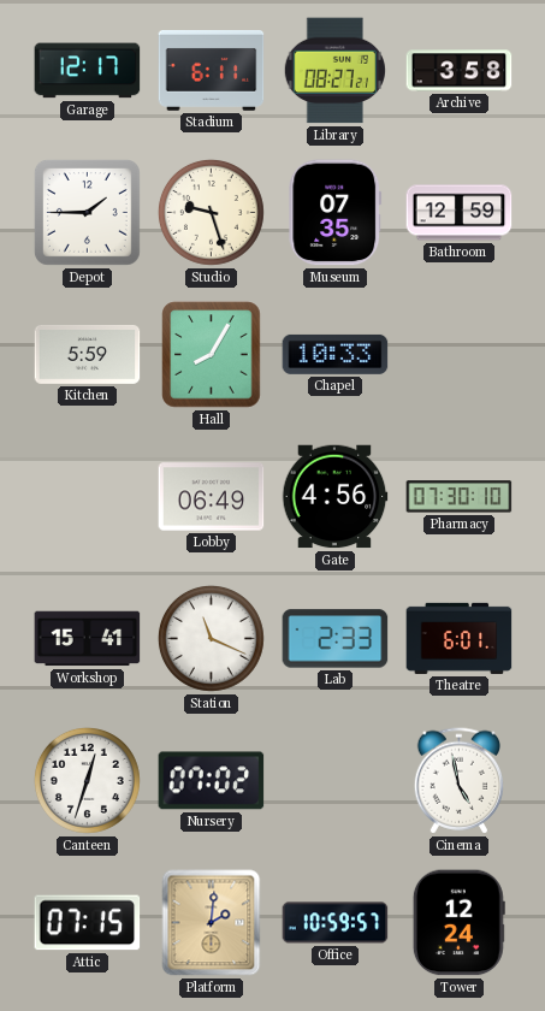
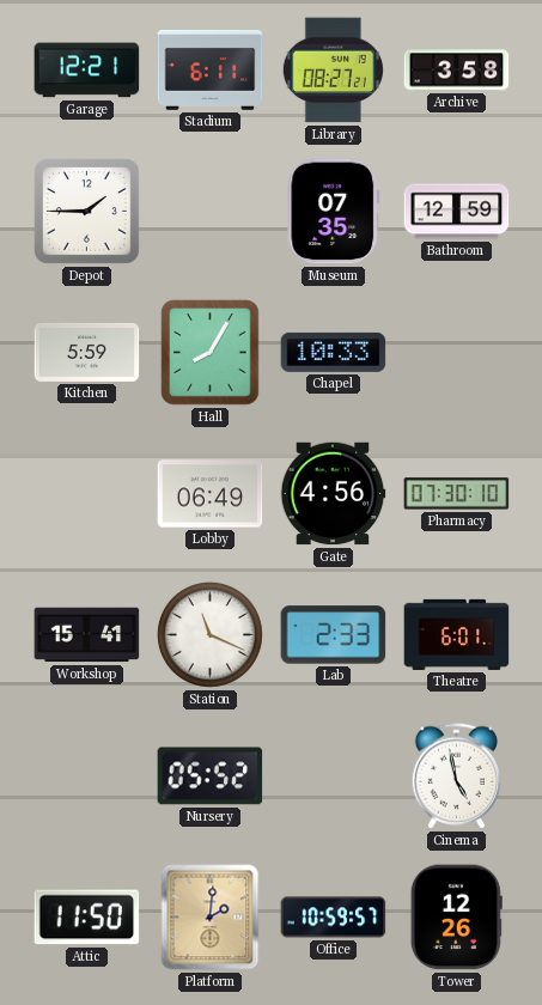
Garage: 12:17 -> 12:21 (87, 71)
Studio: 9:27 -> none (211, 212)
Canteen: 12:33 -> none (87, 780)
Nursery: 07:02 -> 05:52 (211, 776)
Attic: 07:15 -> 11:50 (87, 918)
Tower: 12:24 -> 12:26 (456, 918)
